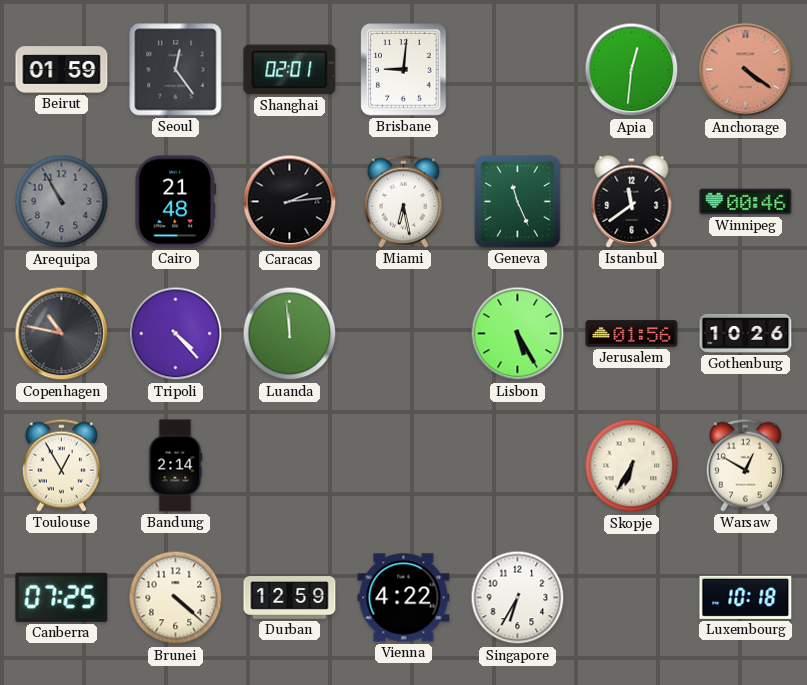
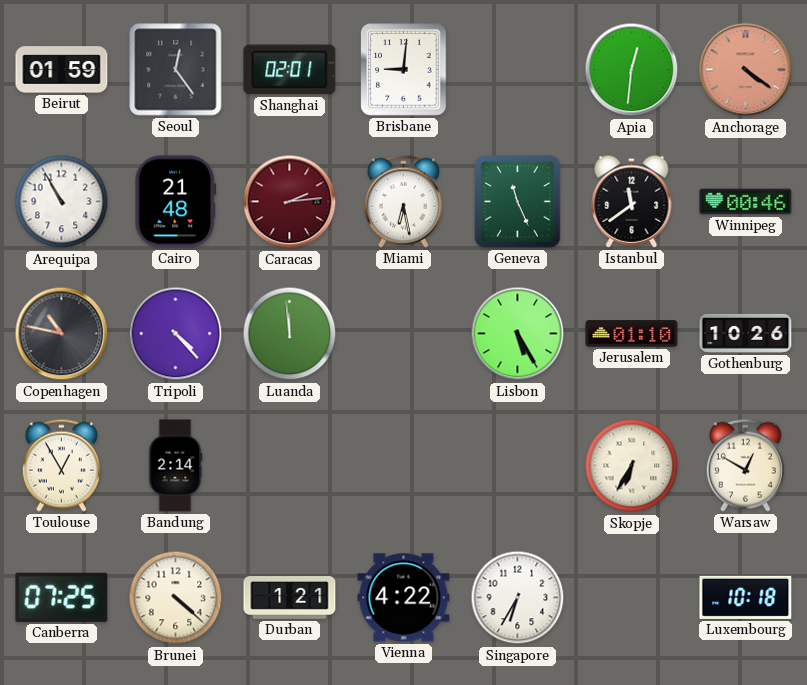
Arequipa dial: grey -> white (62, 202)
Caracas dial: black -> burgundy (290, 202)
Jerusalem: 01:56 -> 01:10 (632, 334)
Durban: 12:59 -> 1:21 (290, 598)
